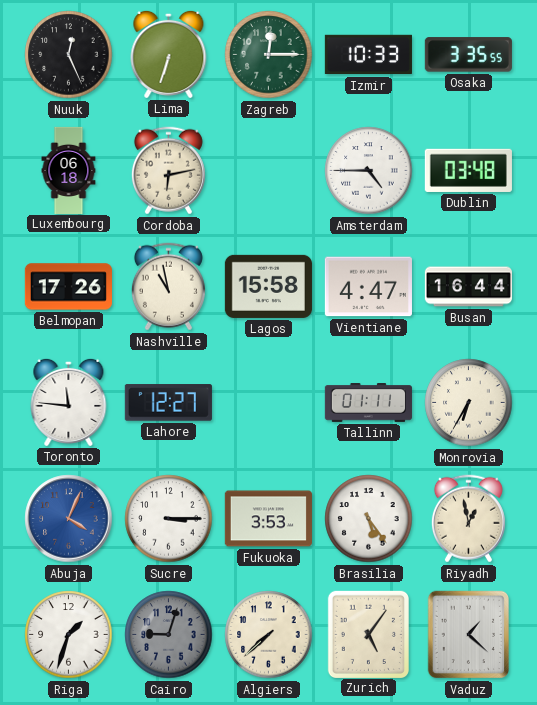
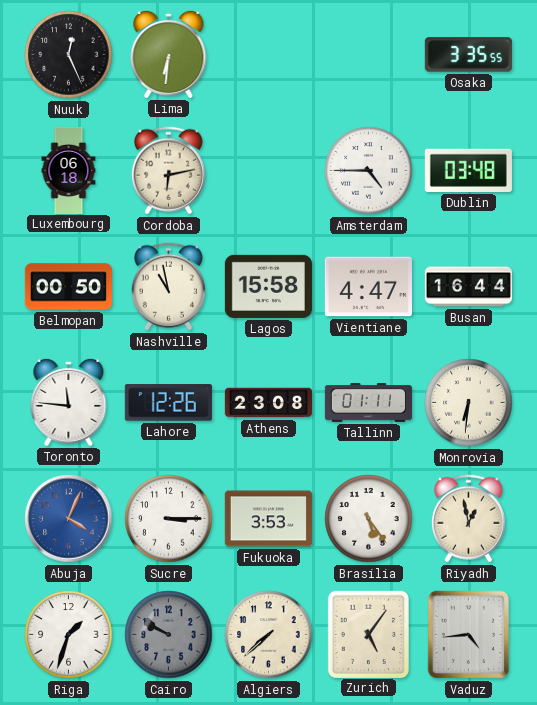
Lima: 6:33 -> 6:31 (169, 54)
Zagreb: 12:15 -> none (269, 55)
Izmir: 10:33 -> none (368, 55)
Belmopan: 17:26 -> 00:50 (68, 287)
Lahore: 12:27 -> 12:26 (168, 403)
Athens: none -> 23:08 (268, 403)
Monrovia: 6:35 -> 6:31 (469, 403)
Cairo: 9:03 -> 9:50 (169, 635)
Vaduz: 1:22 -> 4:44 (469, 635)
